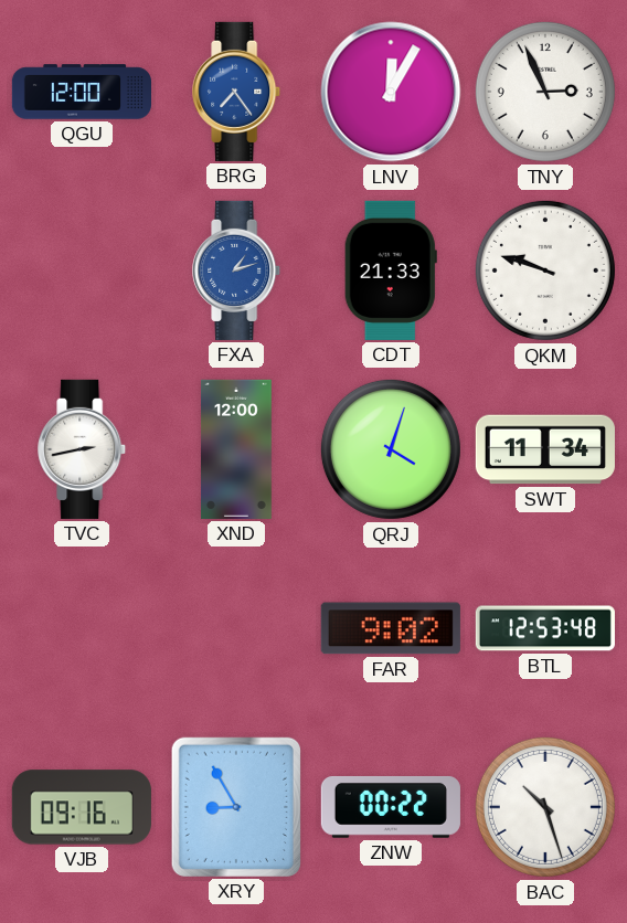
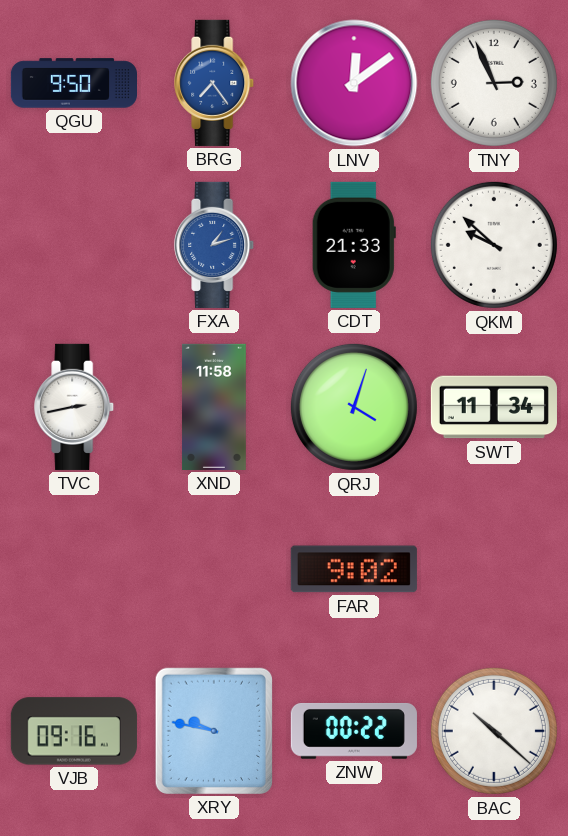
QGU: 12:00 -> 9:50 (73, 83)
LNV: 12:05 -> 12:09 (354, 83)
QKM: 9:48 -> 9:52 (494, 245)
XND: 12:00 -> 11:58 (215, 407)
BTL: 12:53 -> none (545, 628)
XRY: 8:55 -> 9:47 (214, 731)
BAC: 10:27 -> 10:22 (494, 731)
